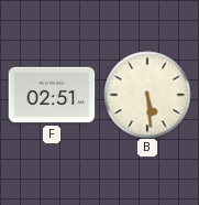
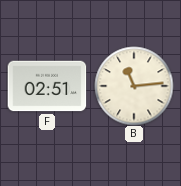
B: 5:29 -> 11:14 (134, 86)
